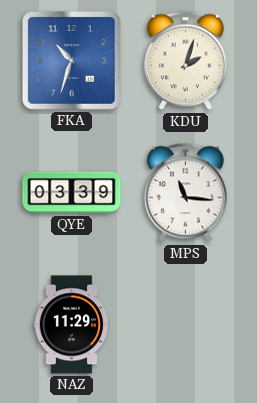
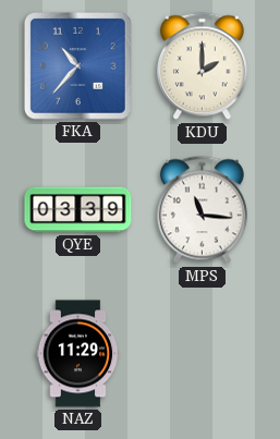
FKA: 10:33 -> 10:37 (77, 65)
KDU: 2:03 -> 2:00 (202, 66)
